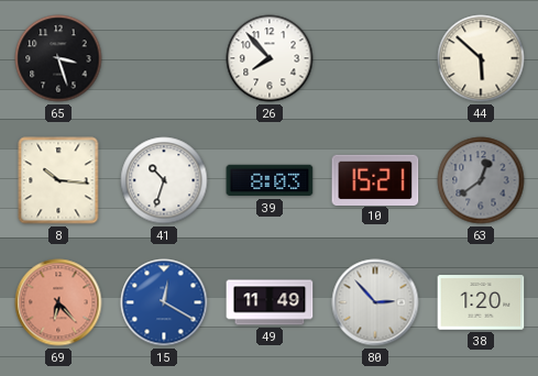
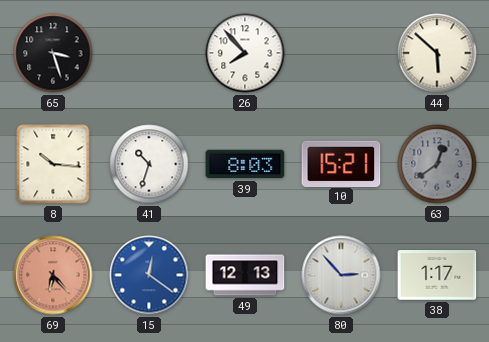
15: 12:20 -> 12:21 (149, 275)
49: 11:49 -> 12:13 (245, 275)
38: 1:20 -> 1:17 (437, 275)
